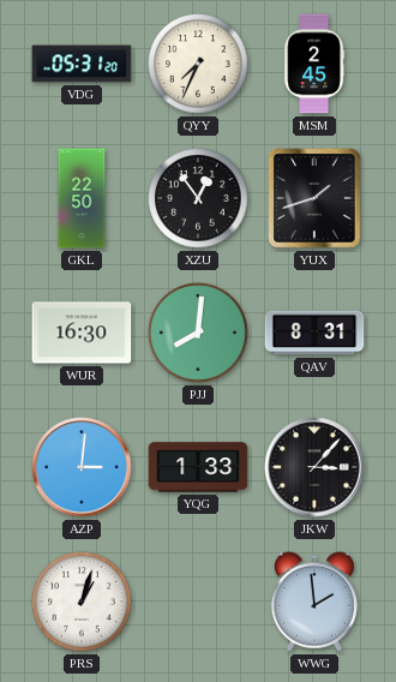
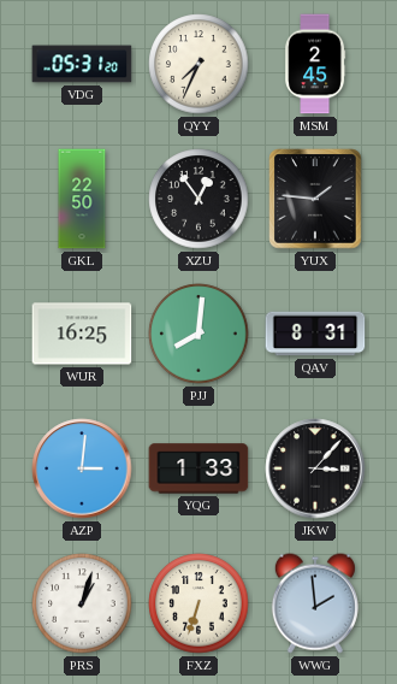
YUX: 1:42 -> 1:46 (315, 199)
WUR: 16:30 -> 16:25 (82, 334)
FXZ: none -> 6:33 (198, 603)
